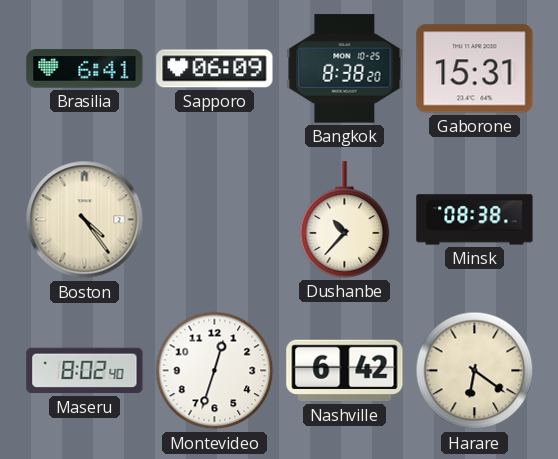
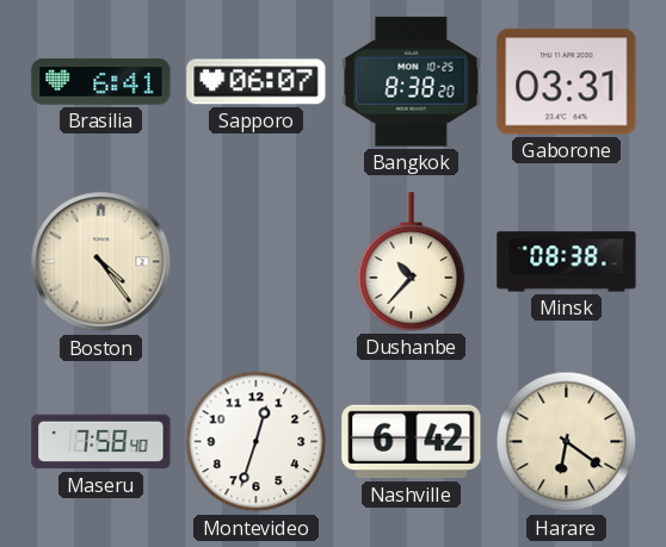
Sapporo: 06:09 -> 06:07 (257, 82)
Gaborone: 15:31 -> 03:31 (567, 82)
Maseru: 8:02 -> 7:58 (101, 442)
